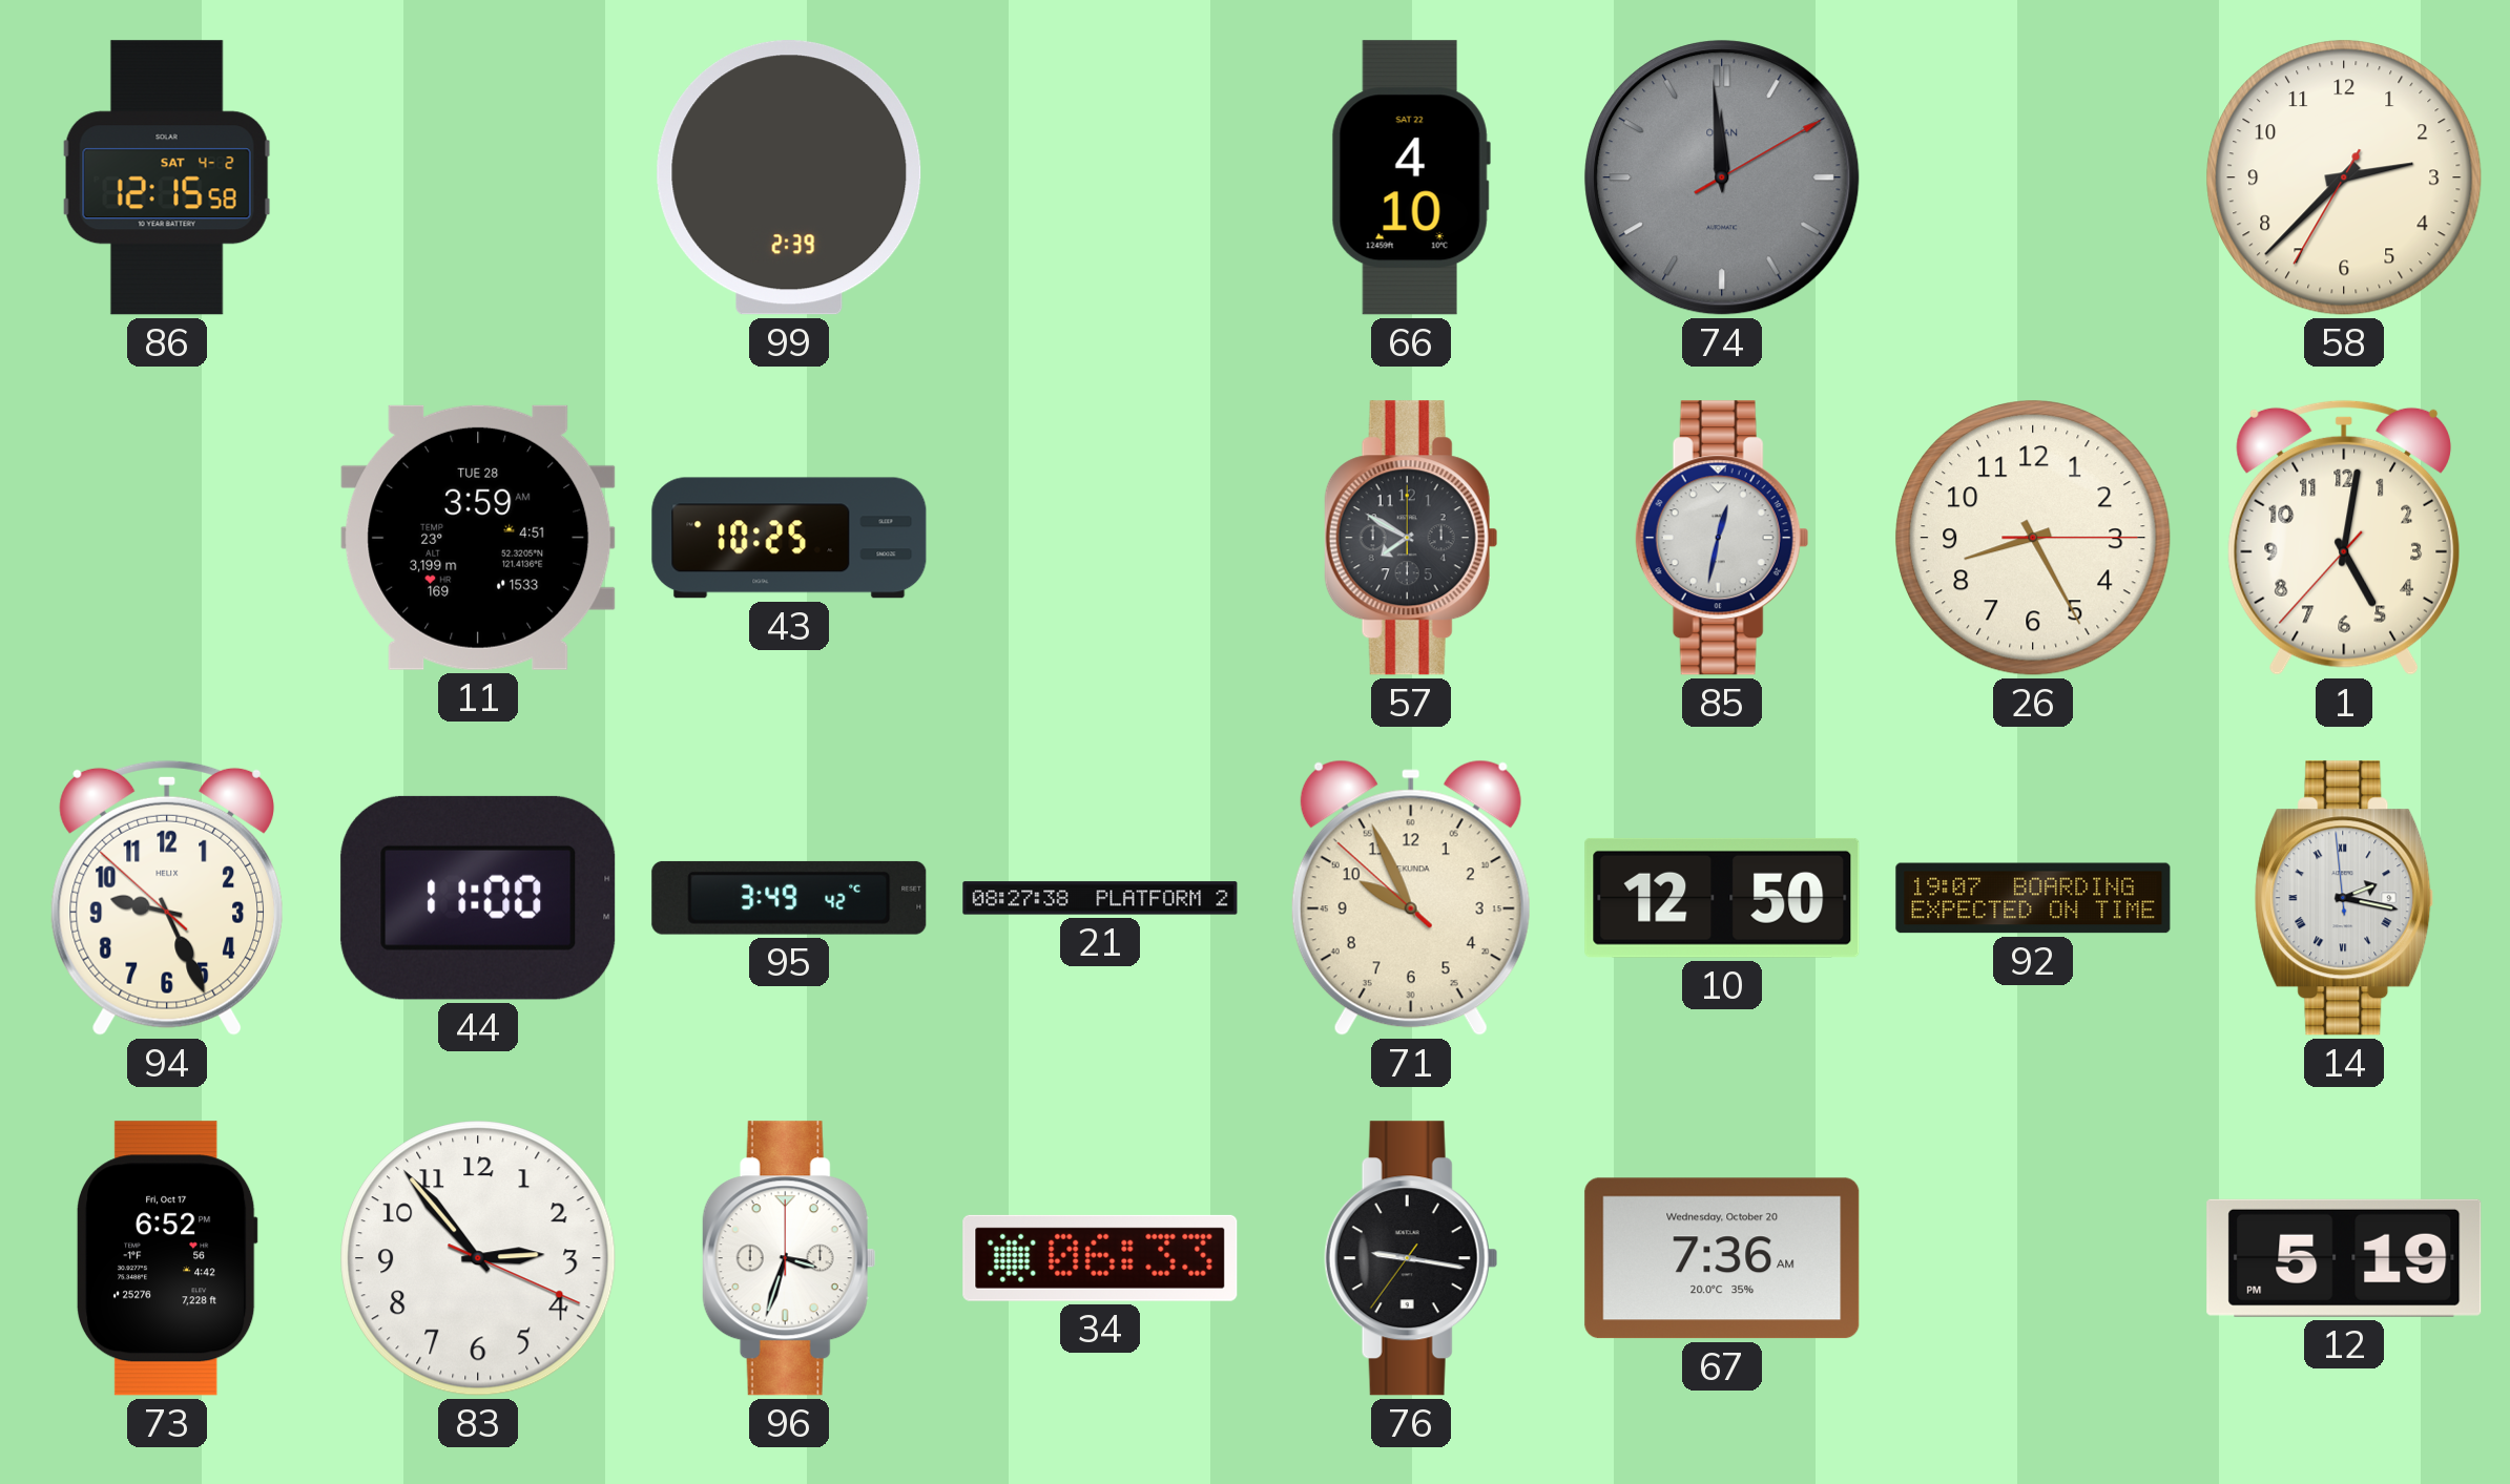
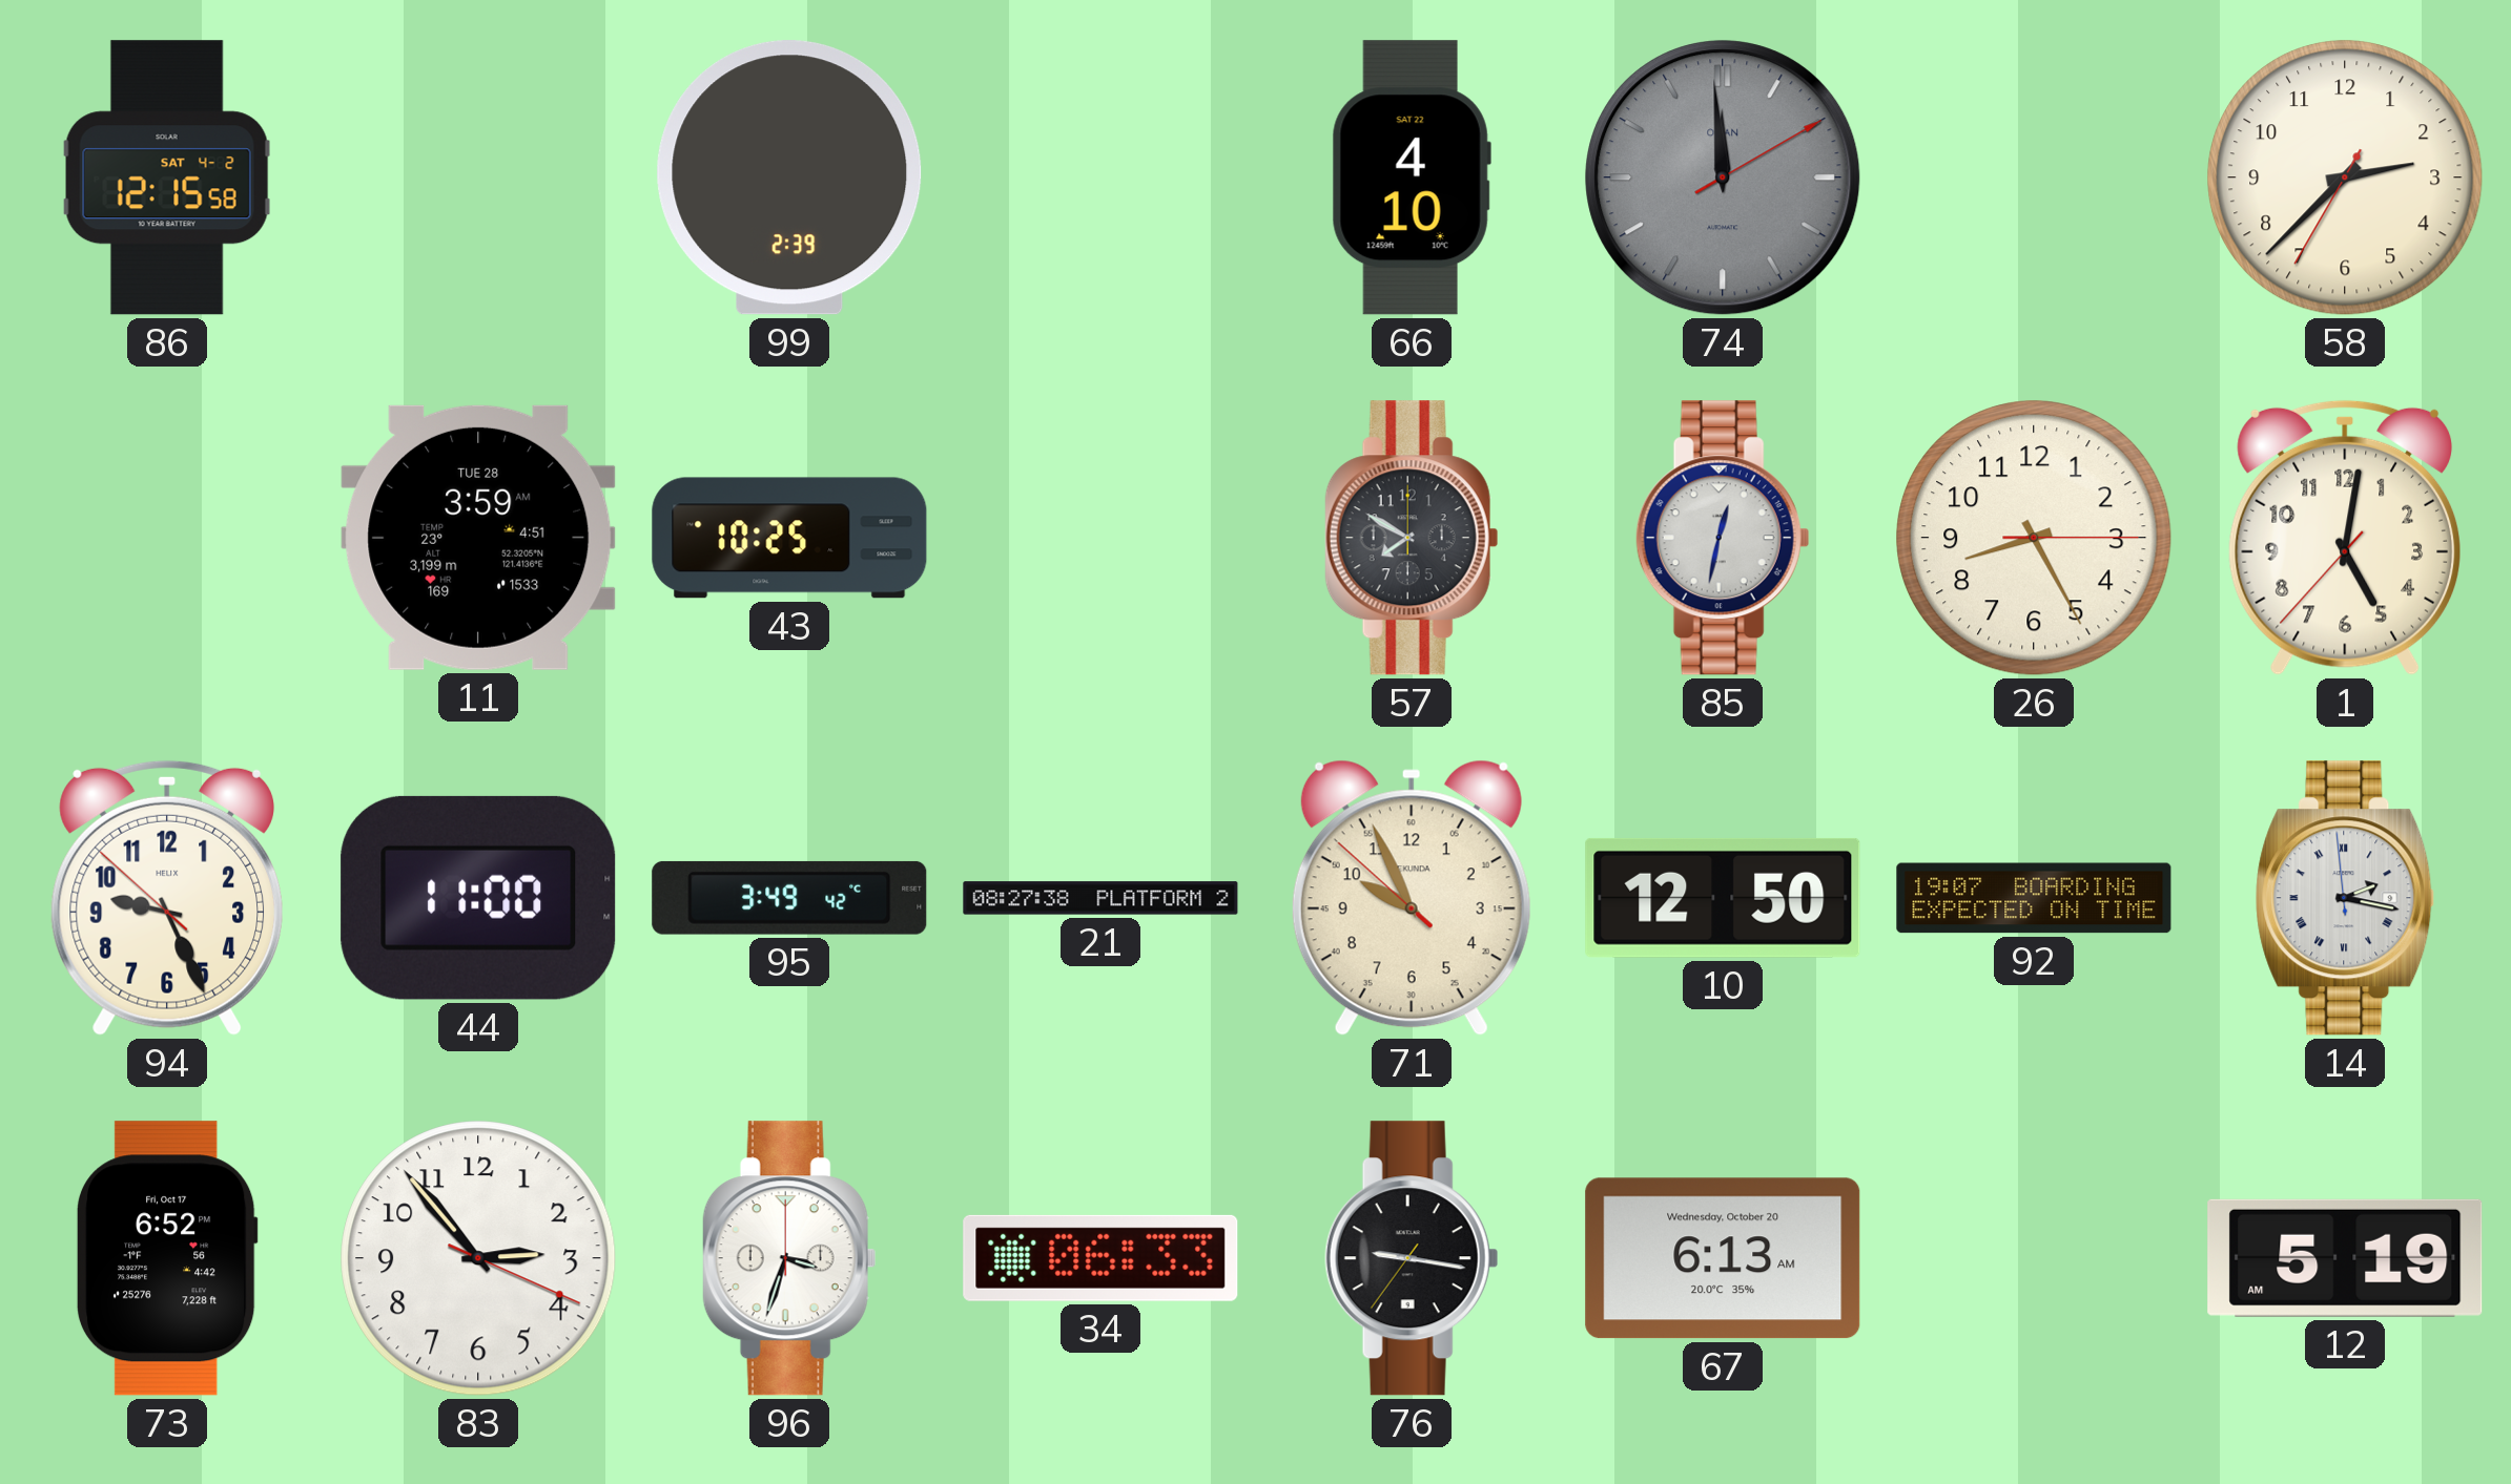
67: 7:36 -> 6:13 (1723, 1258)
12: 5:19 PM -> 5:19 AM (2345, 1258)
